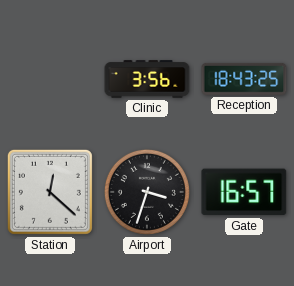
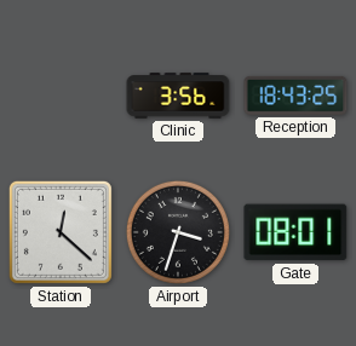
Gate: 16:57 -> 08:01 (295, 232)
